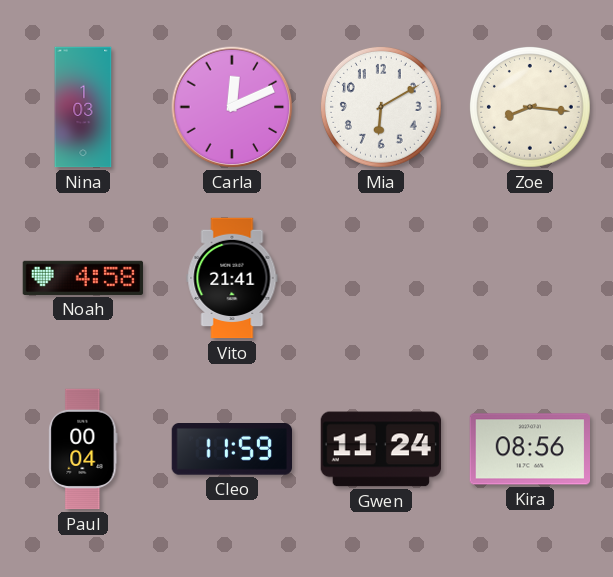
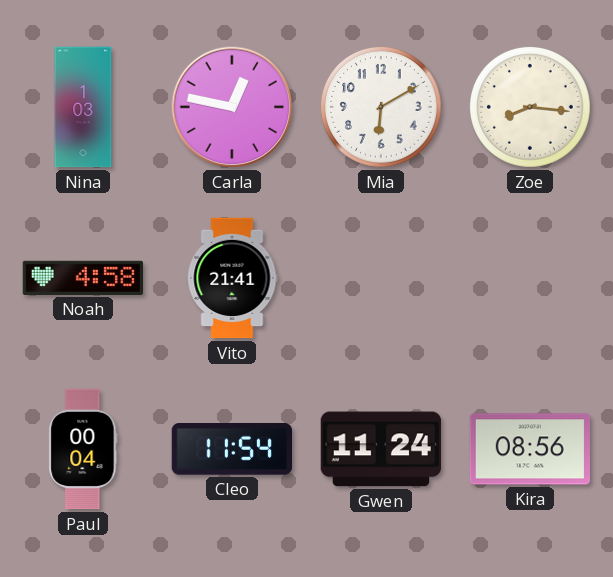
Carla: 12:11 -> 12:47 (232, 107)
Cleo: 11:59 -> 11:54 (231, 450)
